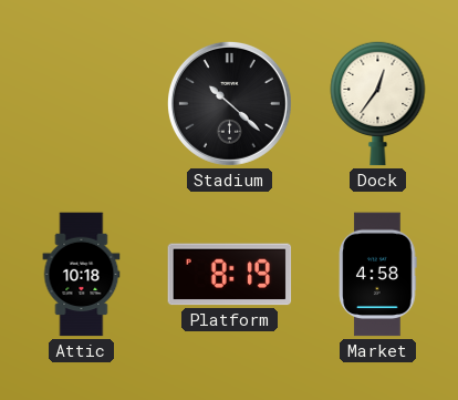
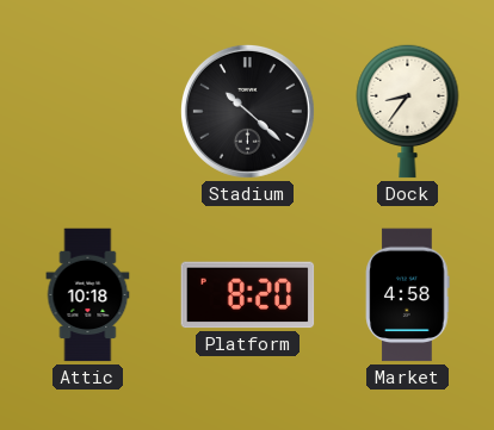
Dock: 12:36 -> 8:36 (408, 111)
Platform: 8:19 -> 8:20 (248, 295)
